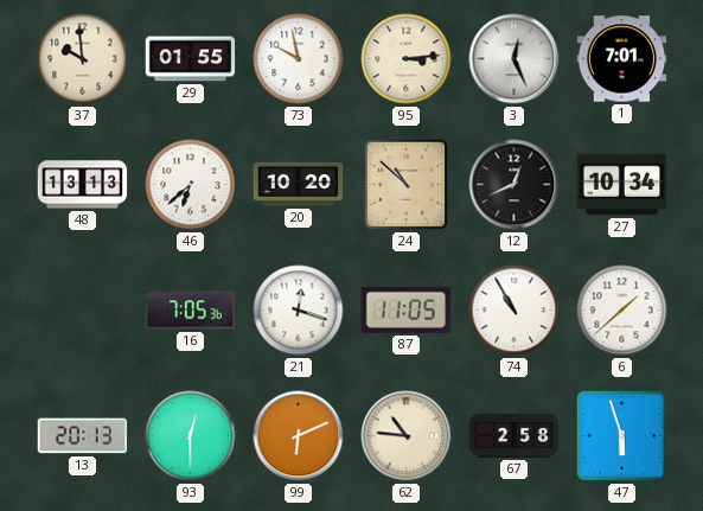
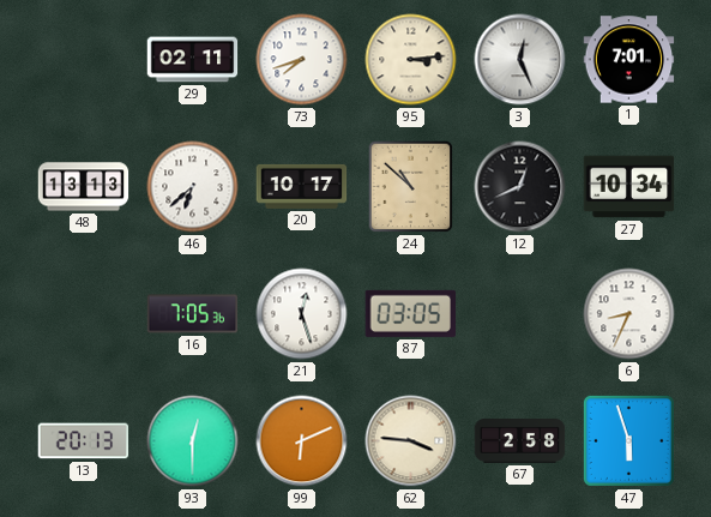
37: 9:59 -> none (83, 59)
29: 01:55 -> 02:11 (193, 60)
73: 9:58 -> 7:42 (302, 60)
20: 10:20 -> 10:17 (302, 186)
21: 12:18 -> 12:27 (302, 314)
87: 11:05 -> 03:05 (411, 313)
74: 10:55 -> none (515, 311)
6: 1:38 -> 8:34 (629, 314)
62: 10:46 -> 3:46 (411, 441)
